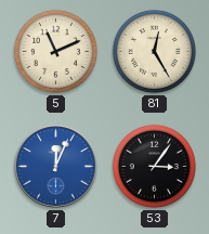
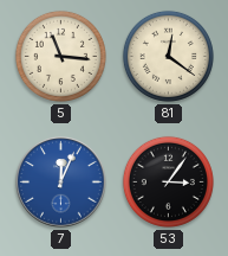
5: 11:11 -> 11:16 (60, 56)
81: 12:25 -> 12:21 (168, 56)
